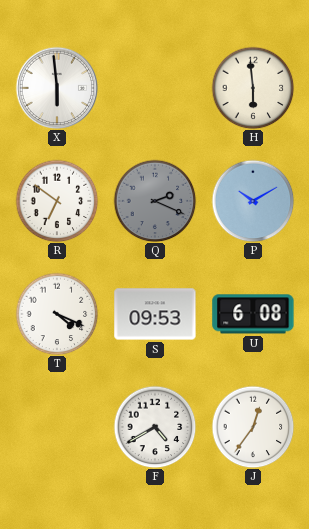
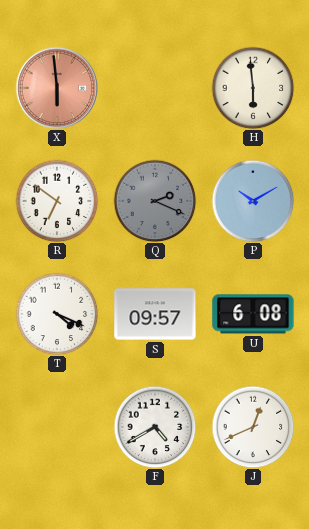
X dial: white -> salmon (57, 88)
S: 09:53 -> 09:57 (155, 314)
J: 12:36 -> 12:41 (253, 427)
